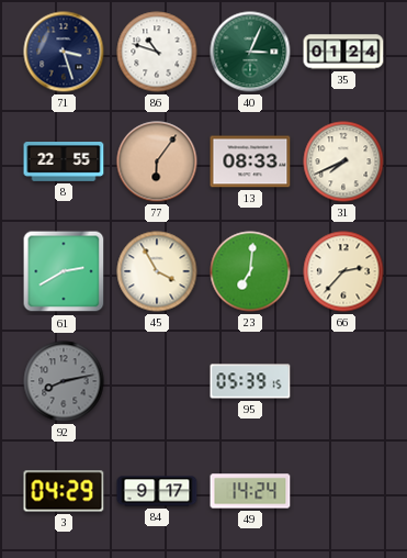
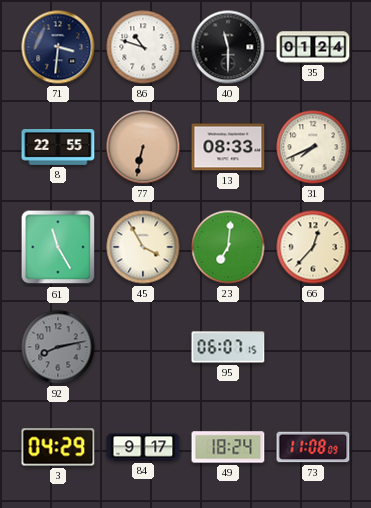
71: 3:27 -> 3:31 (58, 47)
40: 3:04 -> 11:30 (228, 47)
40 dial: green -> black (228, 47)
77: 6:06 -> 6:32 (143, 147)
61: 2:40 -> 11:25 (58, 247)
66: 2:37 -> 12:37 (313, 247)
95: 05:39 -> 06:07 (228, 347)
49: 14:24 -> 18:24 (228, 447)
73: none -> 11:08 (313, 447)
